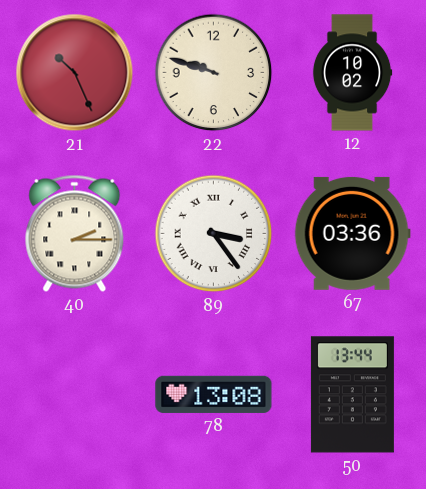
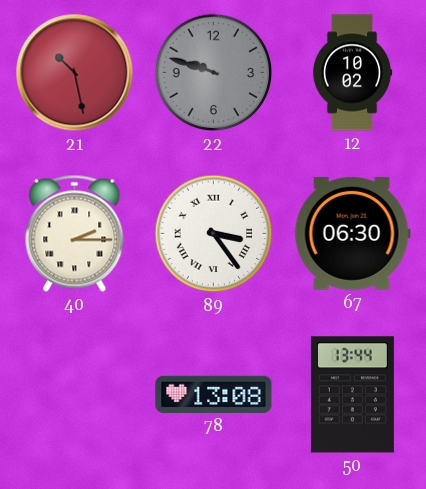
21: 10:26 -> 10:28 (75, 73)
22 dial: cream -> grey (214, 73)
67: 03:36 -> 06:30 (352, 233)
